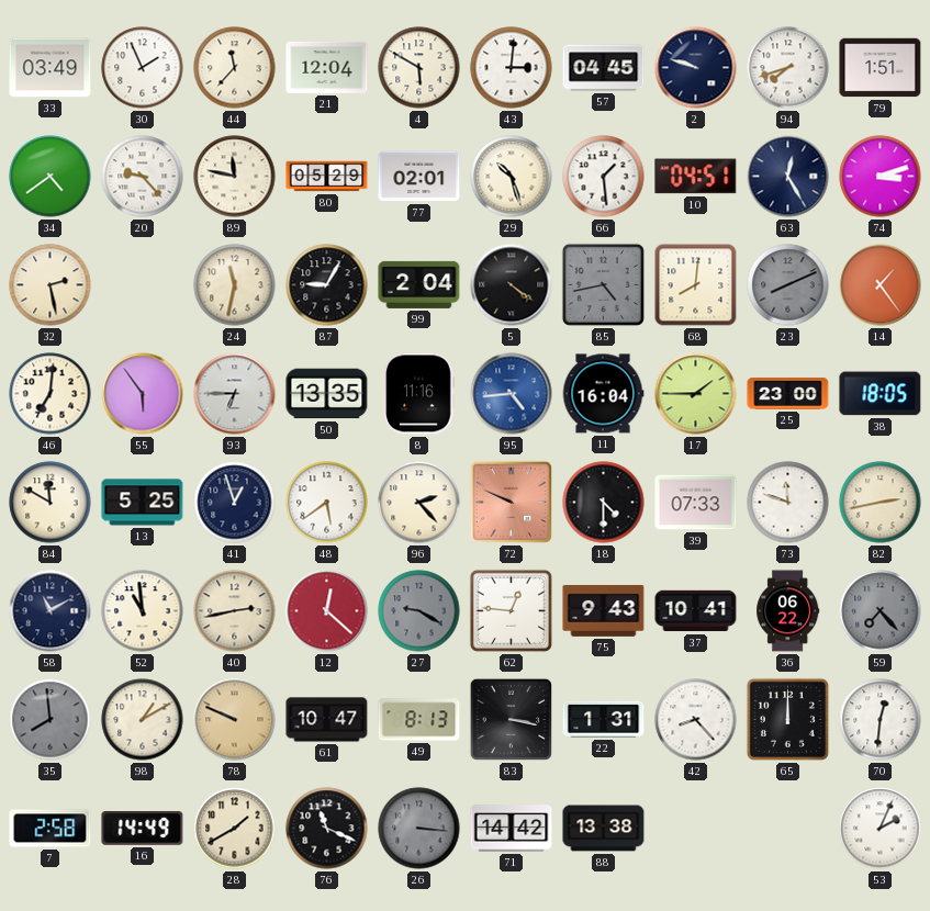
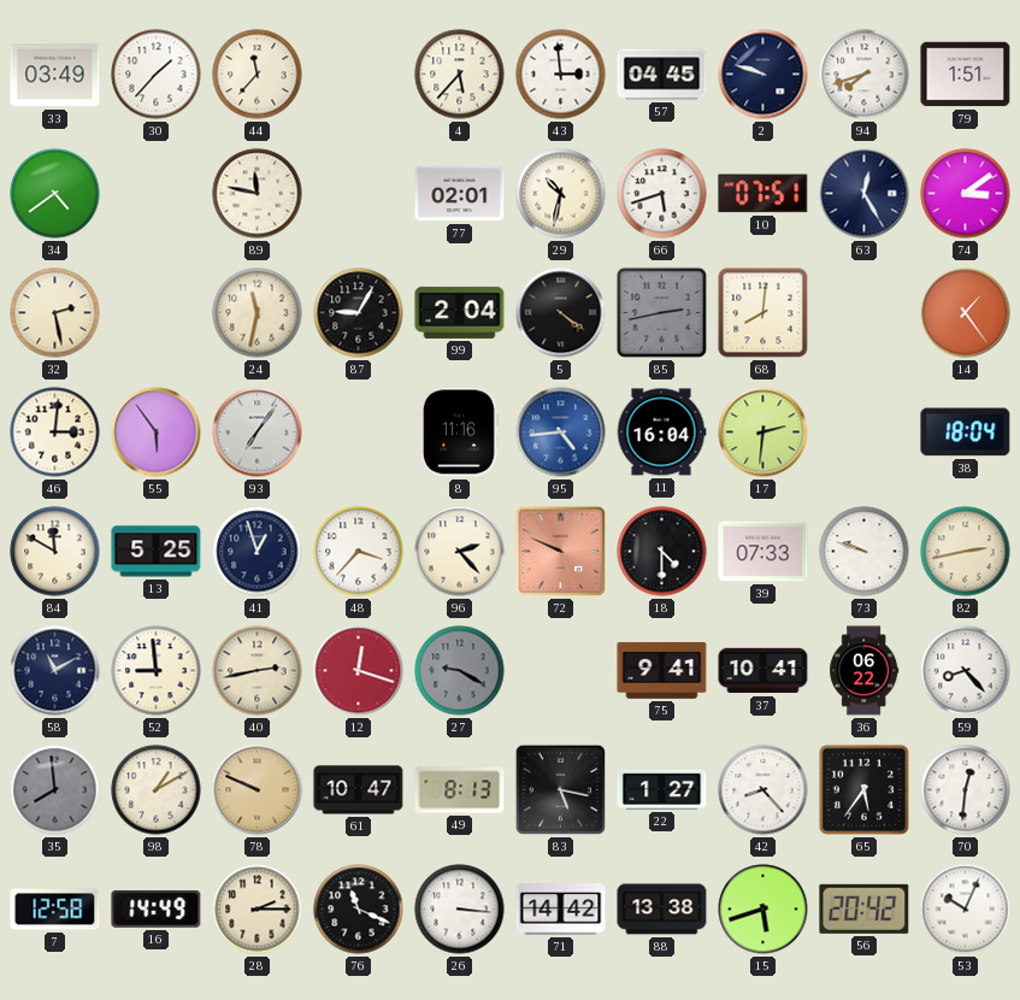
30: 1:56 -> 1:37 (157, 75)
21: 12:04 -> none (327, 67)
4: 5:50 -> 5:37 (460, 75)
43: 3:01 -> 2:59 (561, 75)
20: 9:23 -> none (143, 177)
80: 05:29 -> none (327, 177)
29: 10:27 -> 10:32 (561, 194)
66: 1:29 -> 5:42 (662, 194)
10: 04:51 -> 07:51 (763, 194)
74: 3:12 -> 3:09 (966, 194)
85: 4:43 -> 2:43 (661, 312)
23: 8:11 -> none (788, 285)
46: 7:01 -> 3:01 (55, 433)
93: 6:45 -> 7:06 (258, 433)
50: 13:35 -> none (327, 394)
17: 1:45 -> 2:31 (763, 433)
25: 23:00 -> none (788, 394)
38: 18:05 -> 18:04 (966, 433)
48: 5:39 -> 3:37 (359, 552)
73: 11:48 -> 9:48 (865, 552)
52: 10:59 -> 8:59 (157, 671)
12: 12:22 -> 12:18 (359, 671)
62: 12:46 -> none (511, 610)
75: 9:43 -> 9:41 (662, 670)
59: 7:23 -> 8:23 (966, 671)
59 dial: grey -> white (966, 671)
83: 3:17 -> 5:17 (560, 789)
22: 1:31 -> 1:27 (662, 789)
65: 12:00 -> 5:36 (863, 789)
7: 2:58 -> 12:58 (55, 910)
28: 1:40 -> 2:15 (258, 910)
26 dial: grey -> white (460, 910)
15: none -> 5:42 (763, 910)
56: none -> 20:42 (865, 908)
53: 2:04 -> 10:04 (966, 910)
